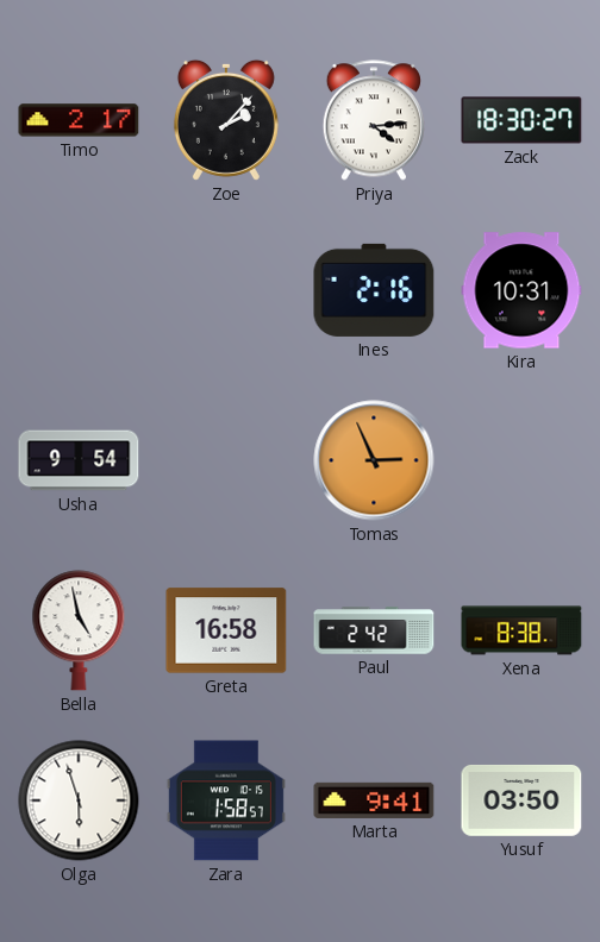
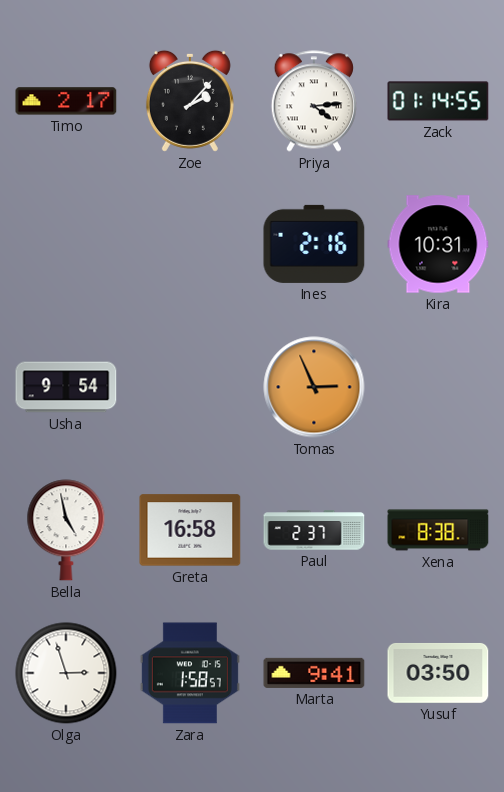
Zack: 18:30 -> 01:14 (438, 101)
Paul: 2:42 -> 2:37 (314, 530)
Olga: 5:57 -> 2:57 (66, 673)
